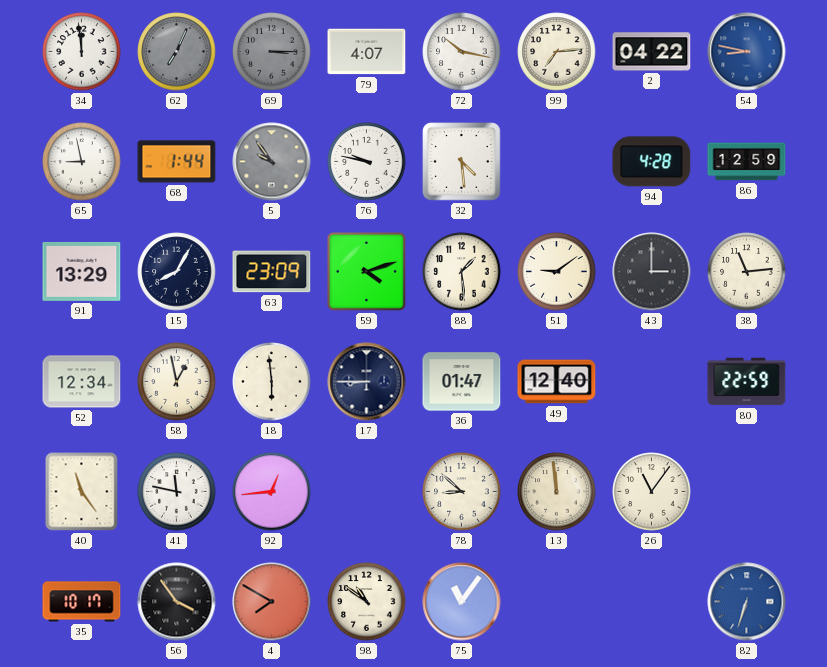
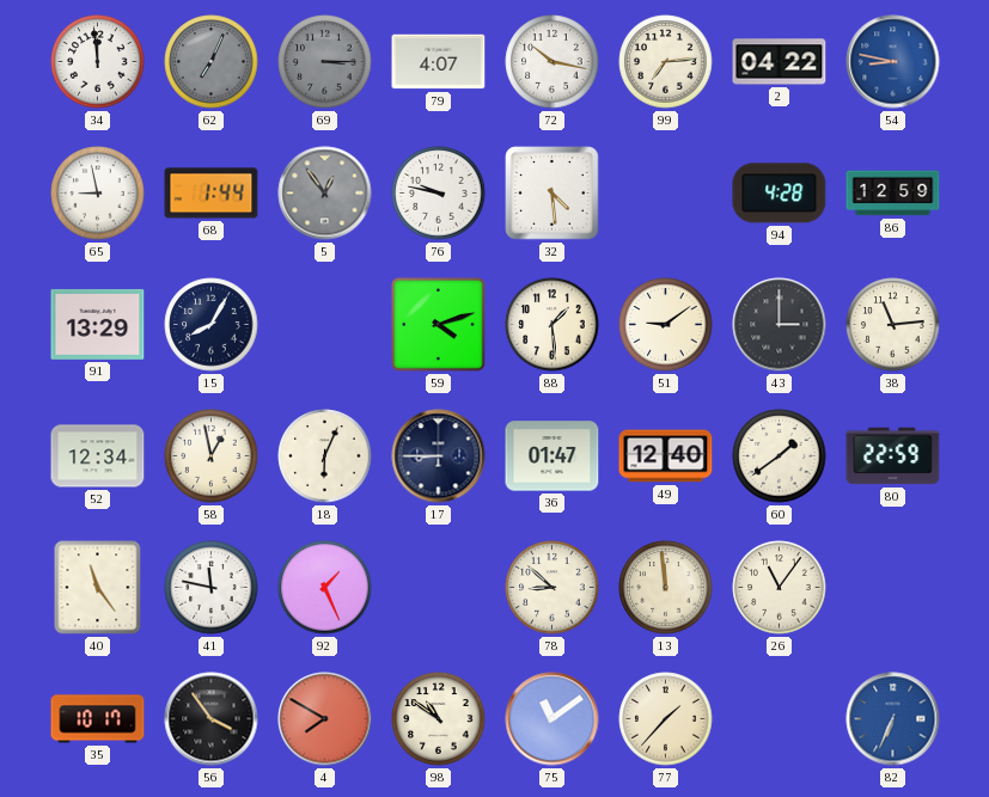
5: 9:54 -> 12:54 (325, 194)
63: 23:09 -> none (272, 272)
18: 5:59 -> 6:04 (325, 456)
60: none -> 1:39 (780, 456)
92: 12:44 -> 1:26 (325, 588)
75: 11:06 -> 11:09 (553, 719)
77: none -> 1:37 (666, 719)
82: 6:33 -> 6:34 (893, 719)
